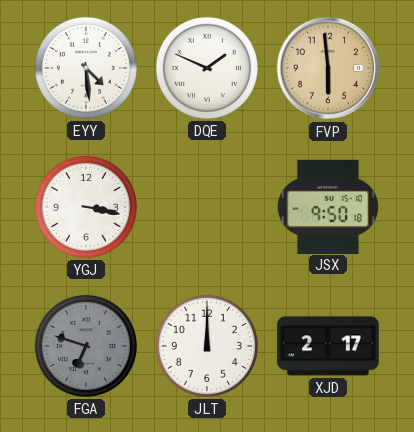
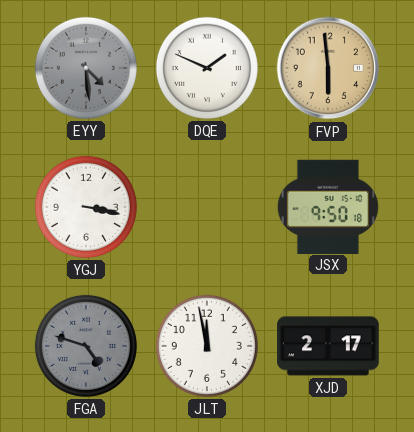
EYY dial: white -> grey (86, 68)
FGA: 6:48 -> 4:48 (86, 346)
JLT: 12:00 -> 11:58 (207, 346)
